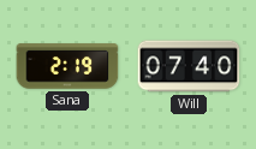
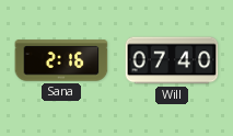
Sana: 2:19 -> 2:16 (61, 60)
